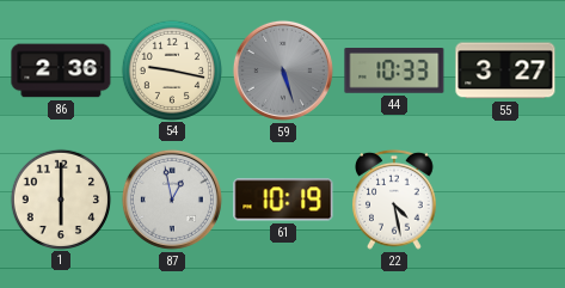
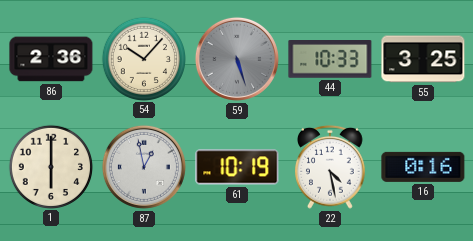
54: 9:17 -> 10:07 (143, 58)
55: 3:27 -> 3:25 (423, 59)
16: none -> 0:16 (423, 167)
